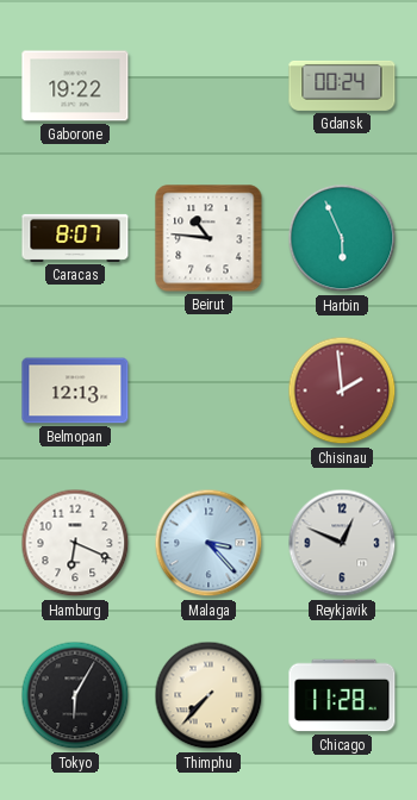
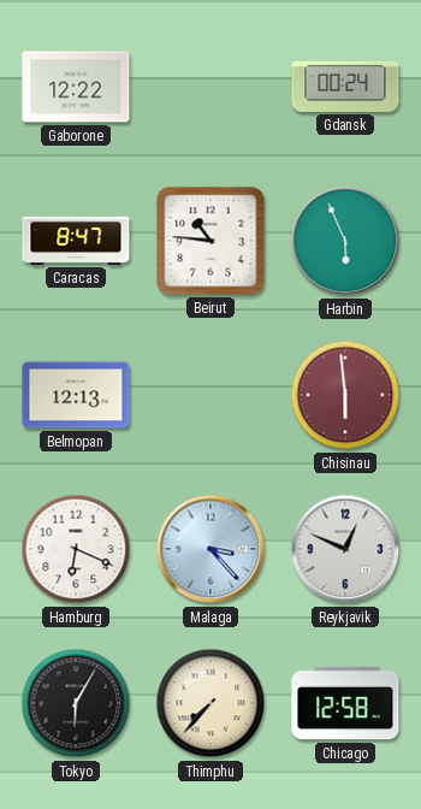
Gaborone: 19:22 -> 12:22 (76, 87)
Caracas: 8:07 -> 8:47 (76, 241)
Chisinau: 1:59 -> 5:59 (345, 395)
Chicago: 11:28 -> 12:58 (345, 703)
